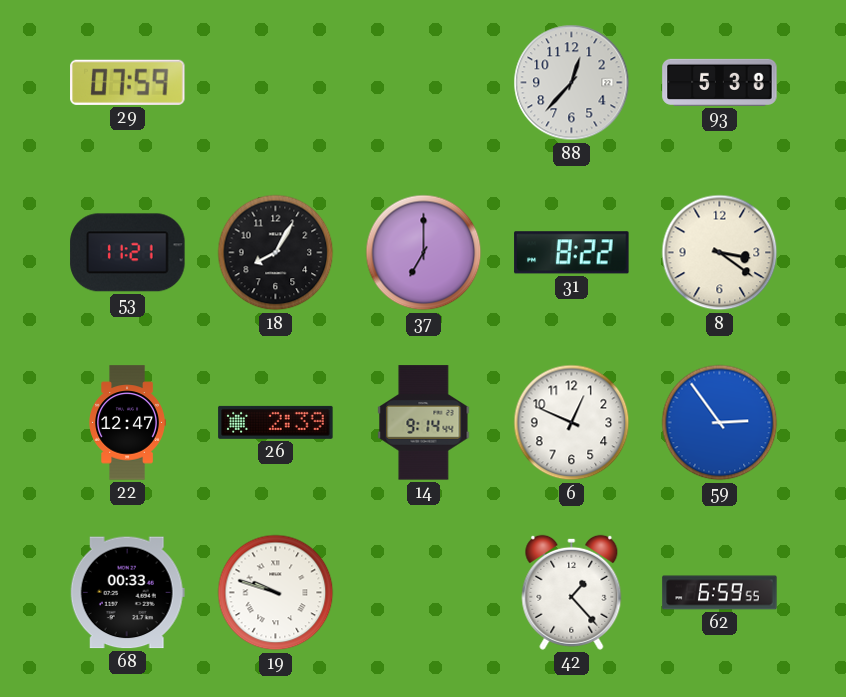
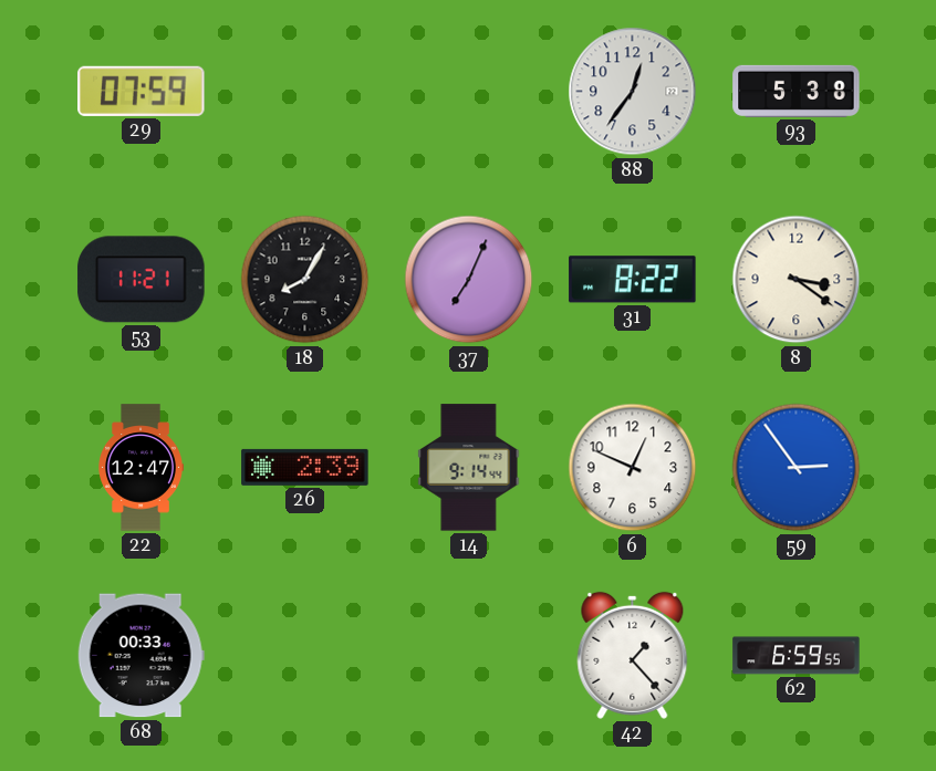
88: 12:37 -> 12:36 (633, 92)
37: 7:00 -> 7:04 (469, 280)
19: 9:48 -> none (276, 593)
